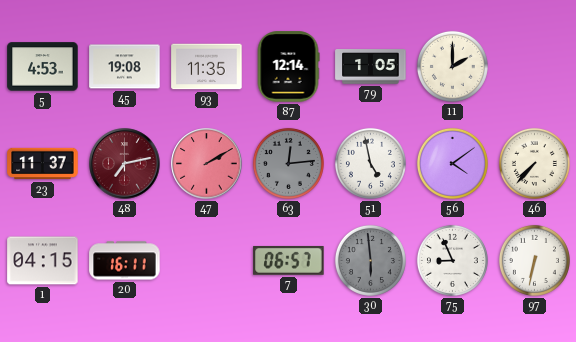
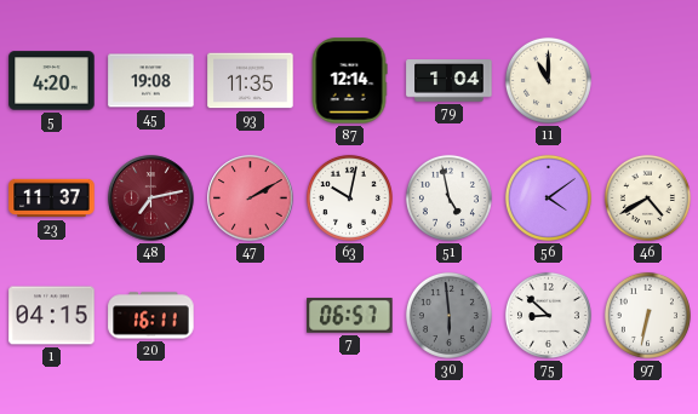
5: 4:53 -> 4:20 (52, 81)
79: 1:05 -> 1:04 (450, 81)
11: 2:00 -> 11:00 (548, 80)
63: 12:14 -> 10:02 (349, 197)
63 dial: grey -> white (349, 197)
46: 7:37 -> 4:40 (647, 197)
75: 8:56 -> 8:52 (548, 315)
